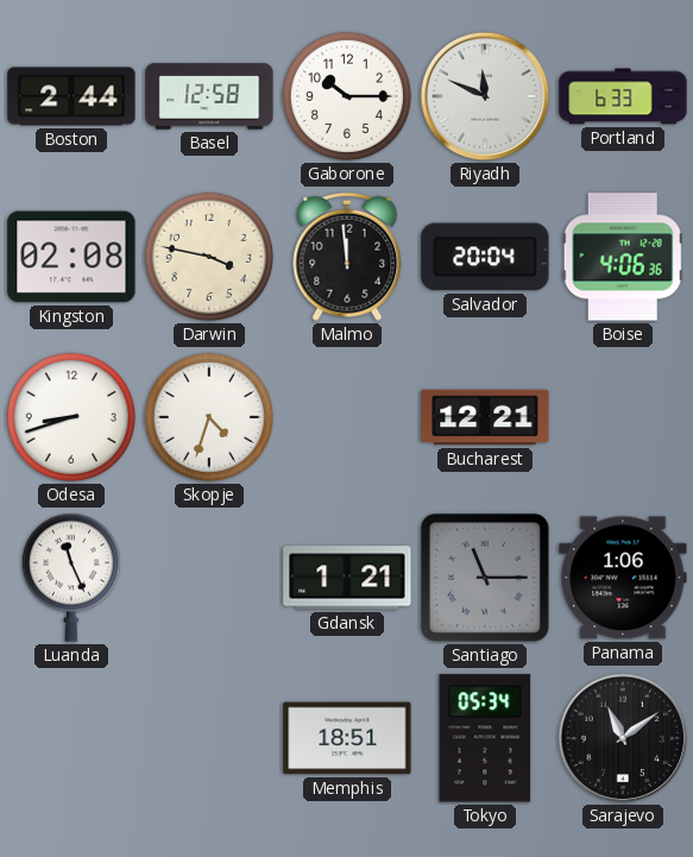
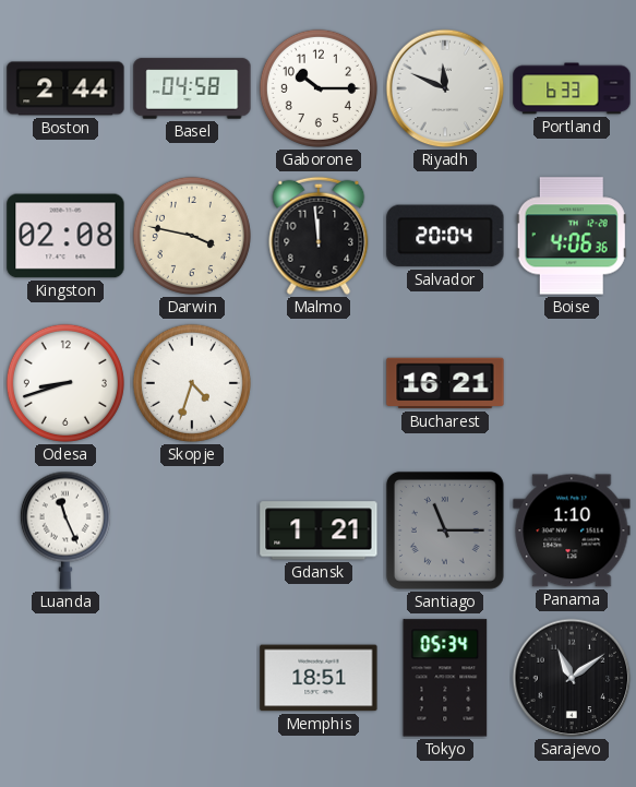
Basel: 12:58 -> 04:58 (192, 88)
Bucharest: 12:21 -> 16:21 (445, 383)
Panama: 1:06 -> 1:10 (572, 530)
